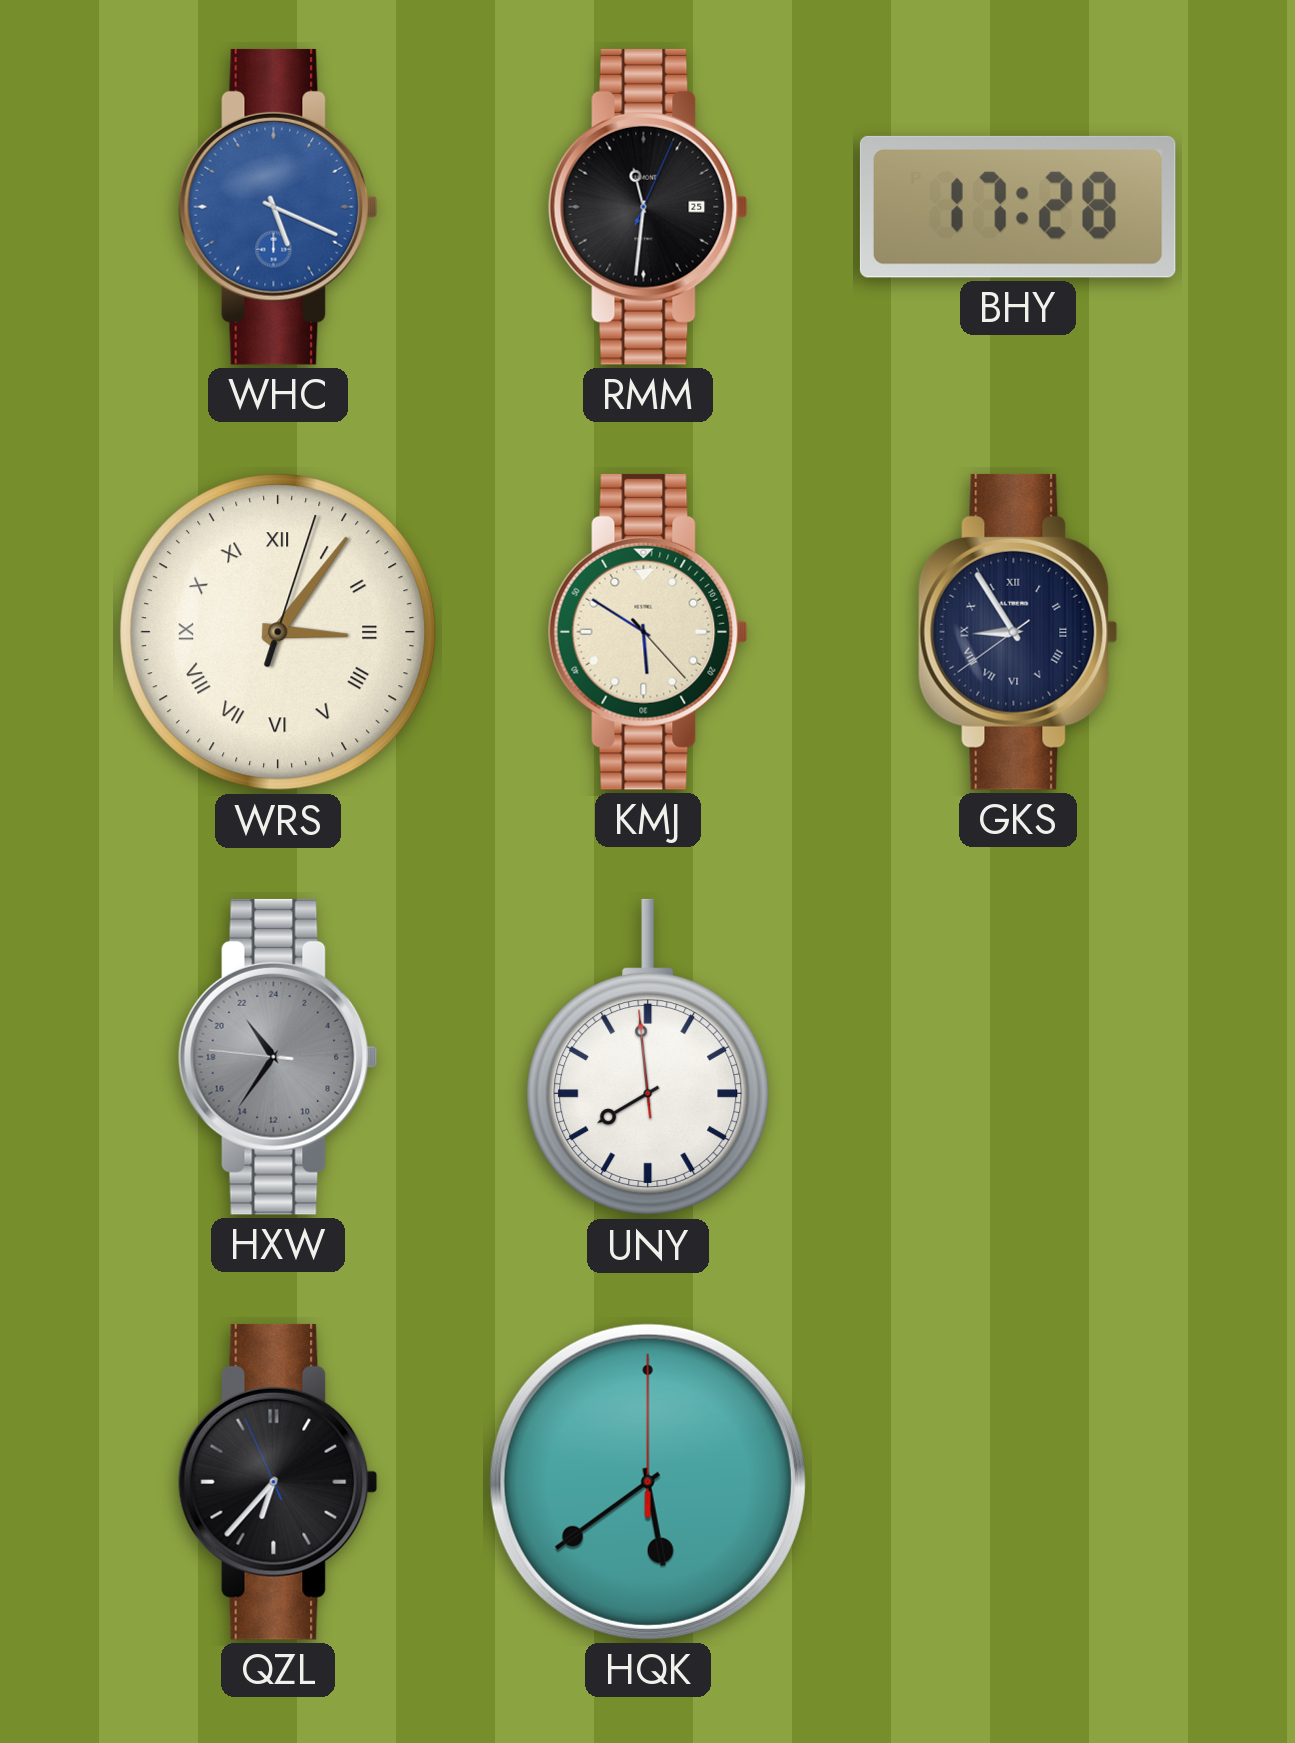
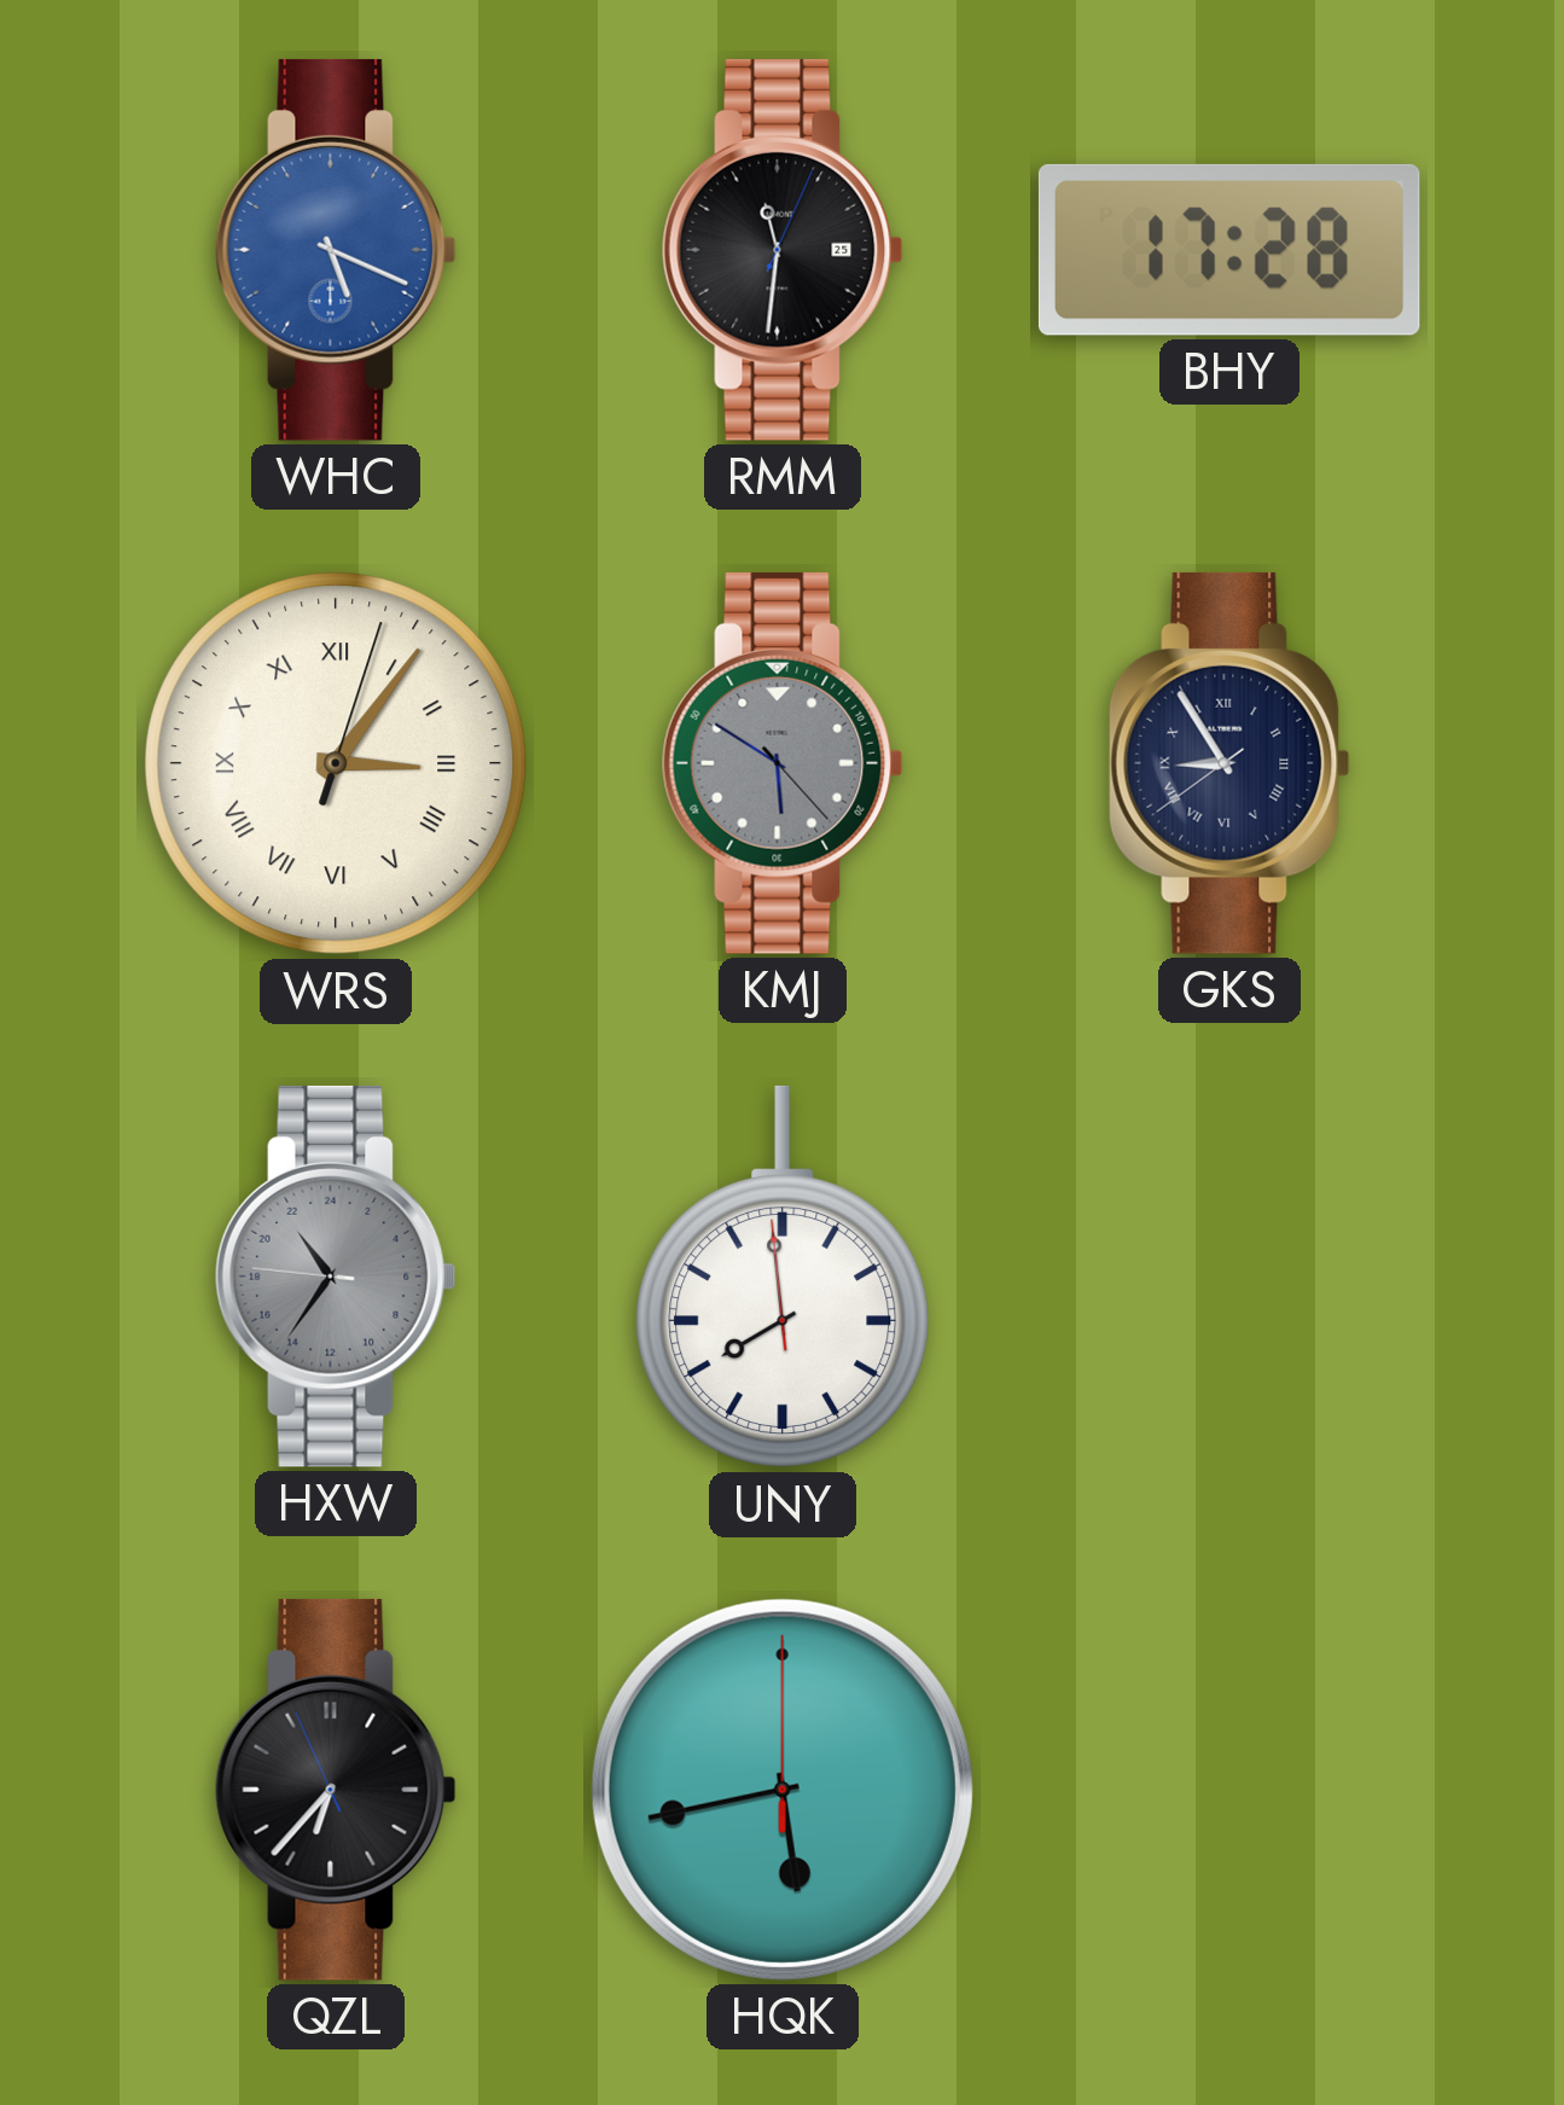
KMJ dial: cream -> grey (783, 763)
HQK: 5:39 -> 5:43 (783, 1790)
